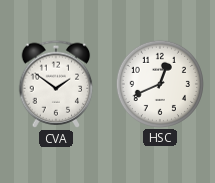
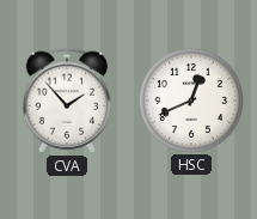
CVA: 1:51 -> 1:53 (67, 101)
